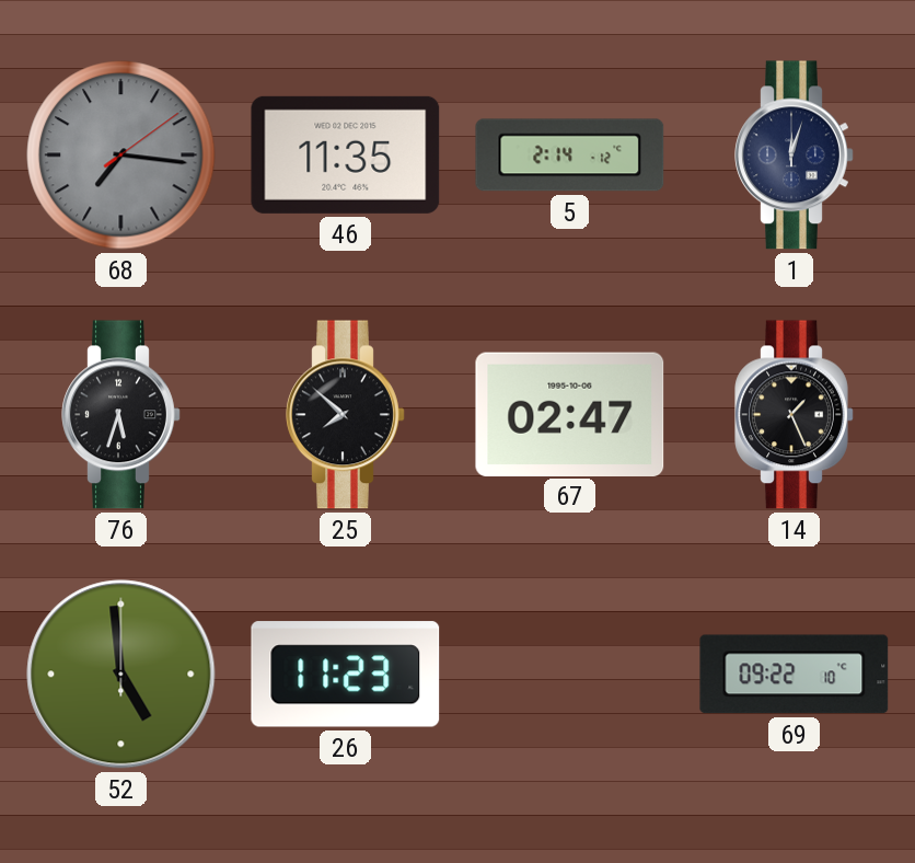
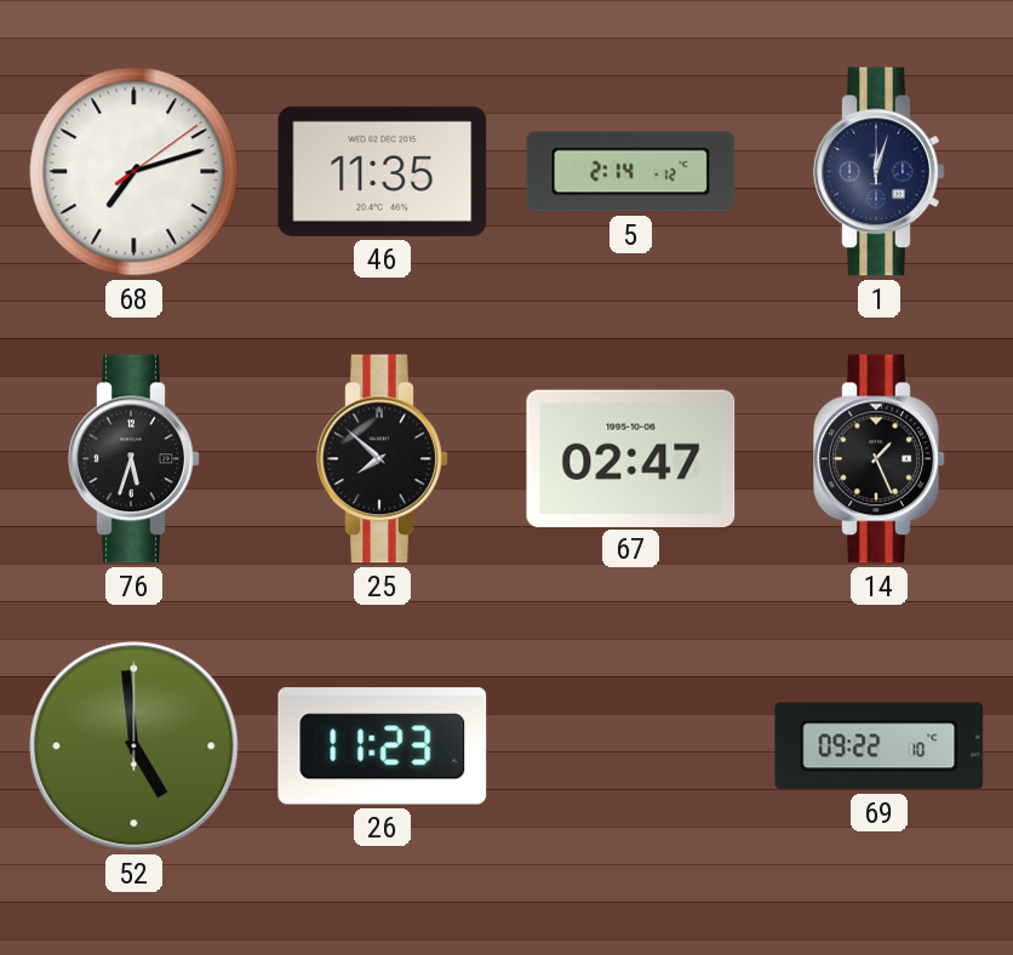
68: 7:16 -> 7:12 (135, 172)
68 dial: grey -> white (135, 172)
